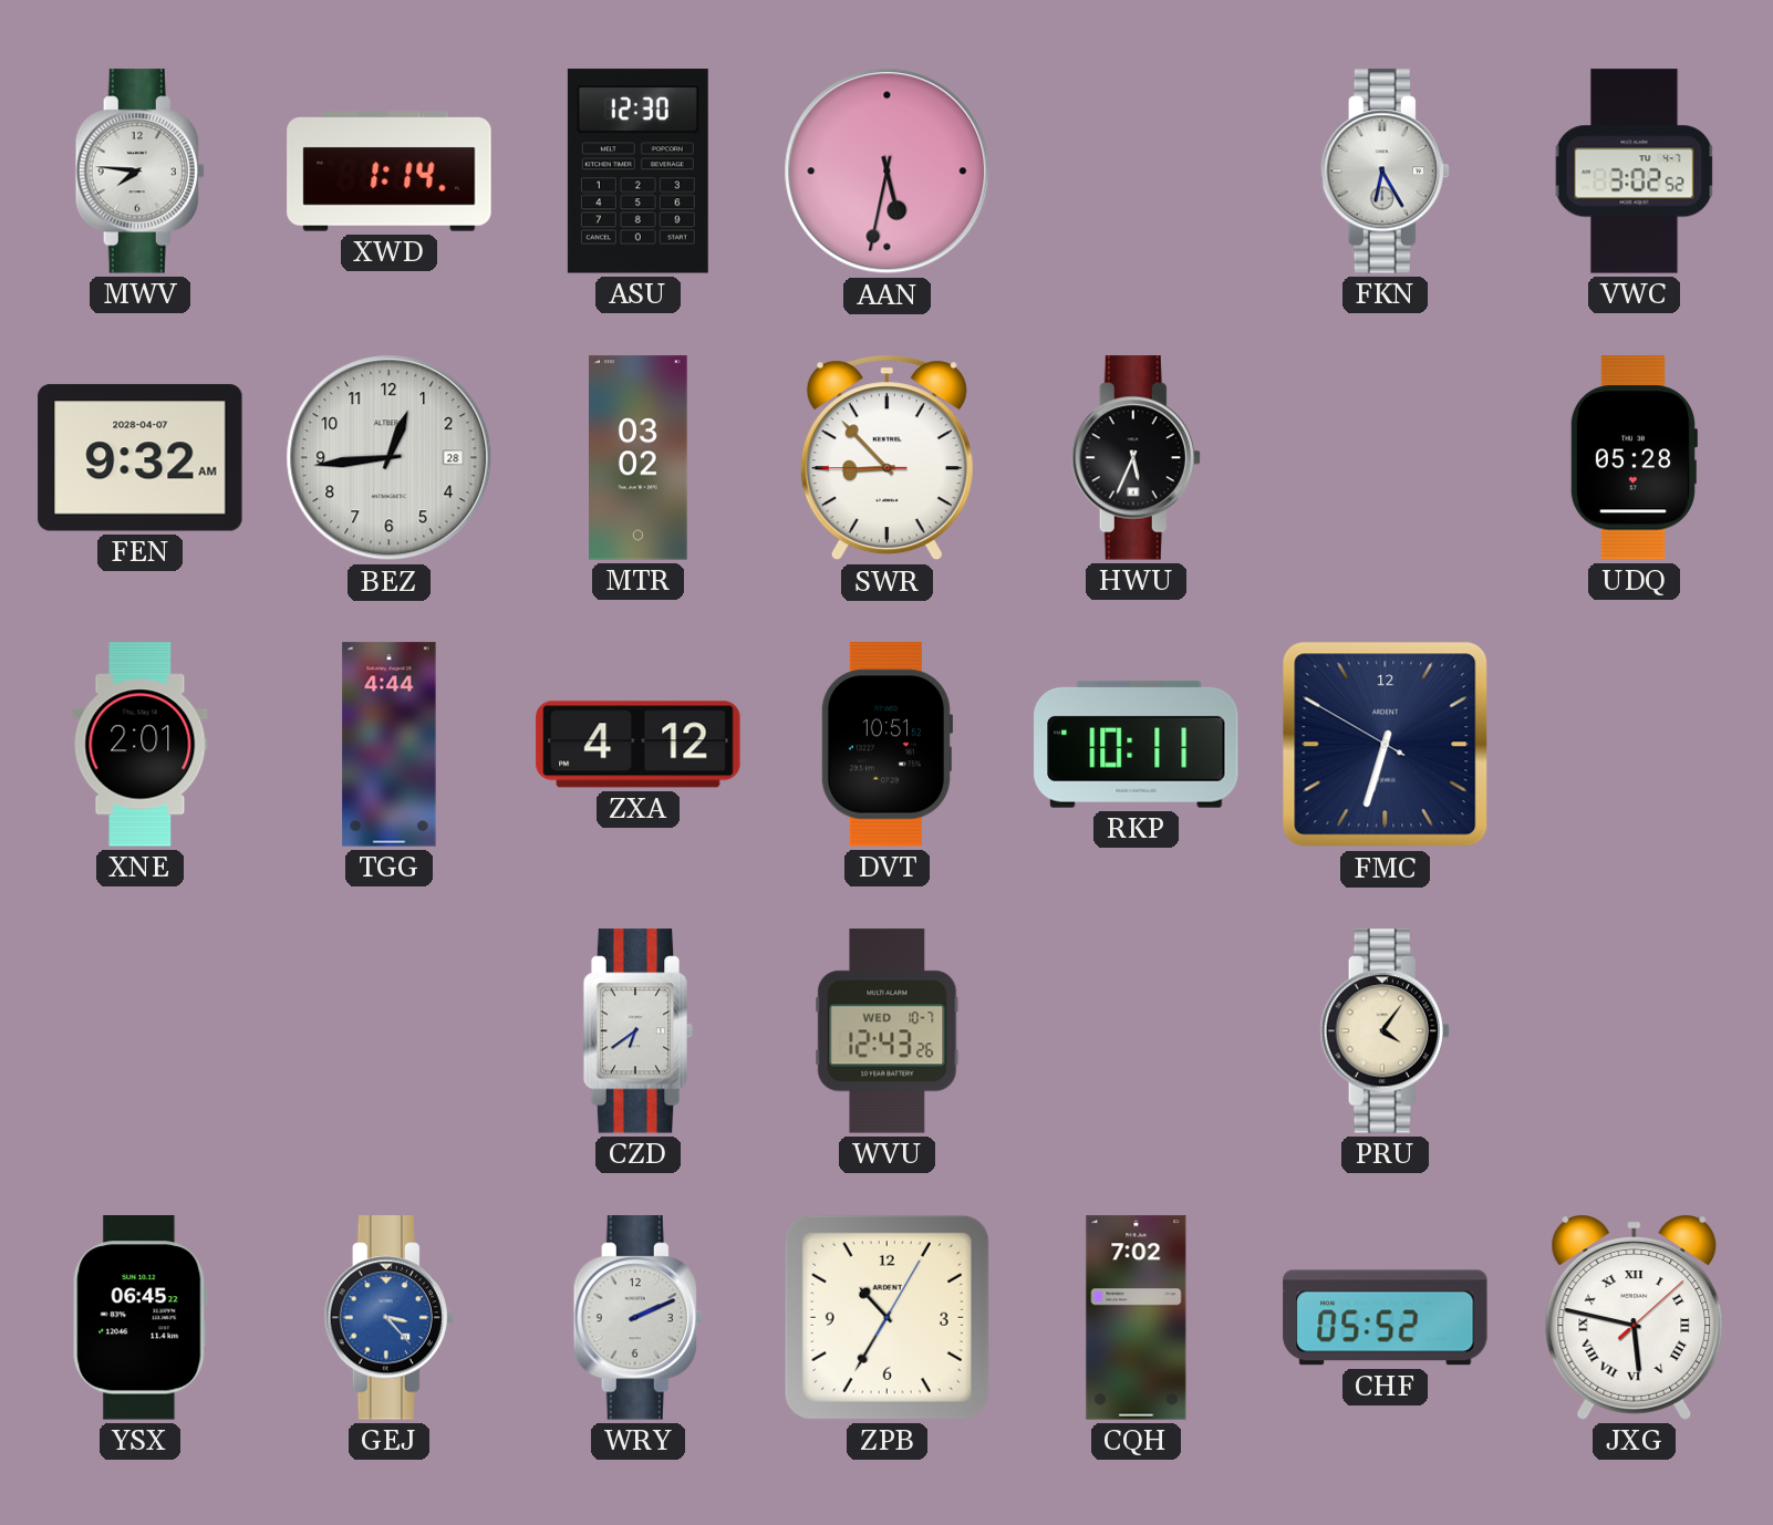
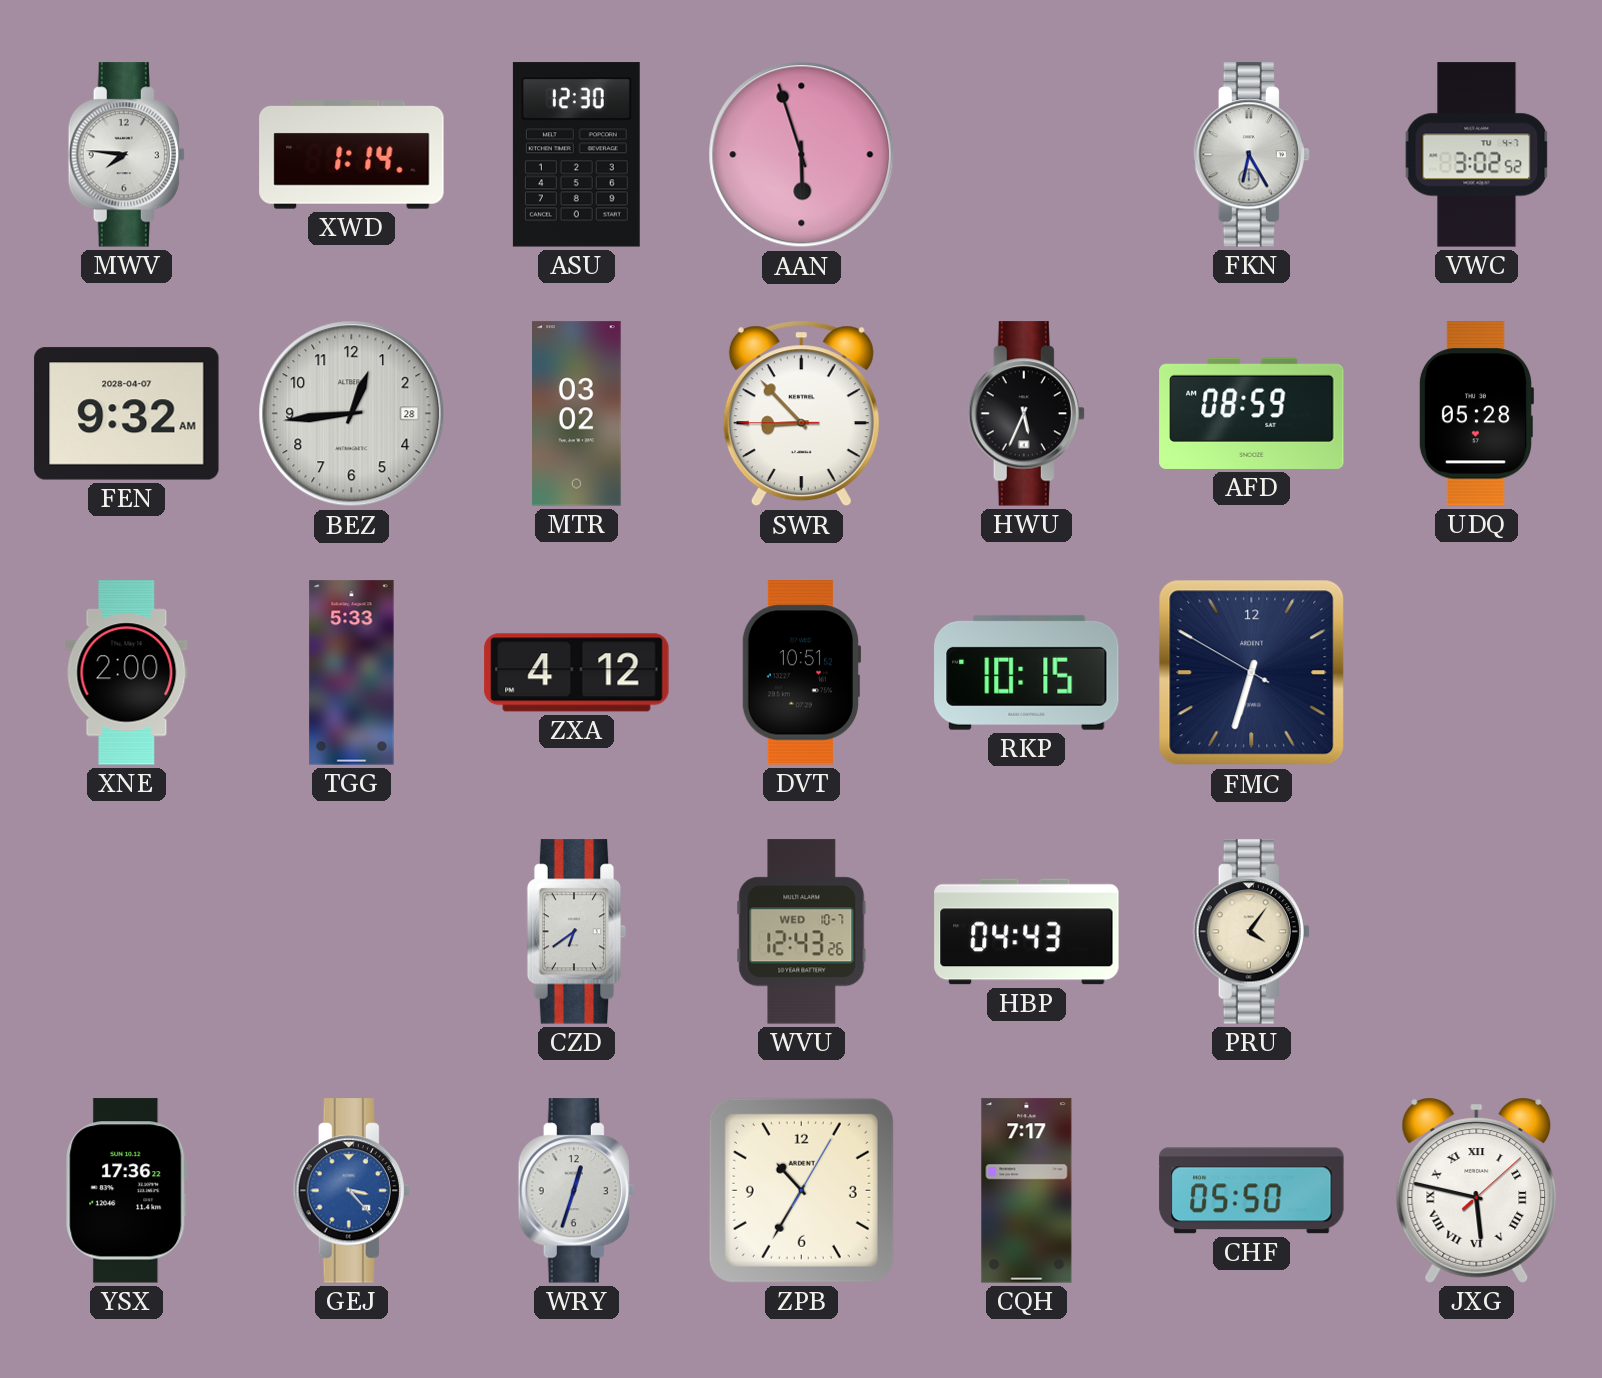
AAN: 5:32 -> 5:57 (802, 155)
AFD: none -> 08:59 (1252, 413)
XNE: 2:01 -> 2:00 (127, 673)
TGG: 4:44 -> 5:33 (352, 673)
RKP: 10:11 -> 10:15 (1027, 672)
HBP: none -> 04:43 (1027, 932)
YSX: 06:45 -> 17:36 (127, 1191)
WRY: 2:11 -> 12:33 (576, 1191)
CQH: 7:02 -> 7:17 (1027, 1191)
CHF: 05:52 -> 05:50 (1252, 1191)
